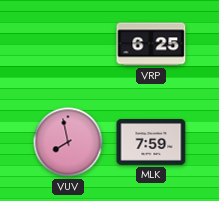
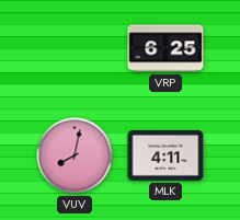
VUV: 7:58 -> 8:02 (75, 155)
MLK: 7:59 -> 4:11 (165, 155)
